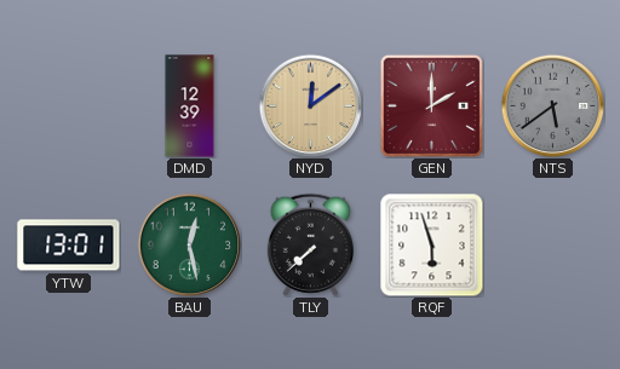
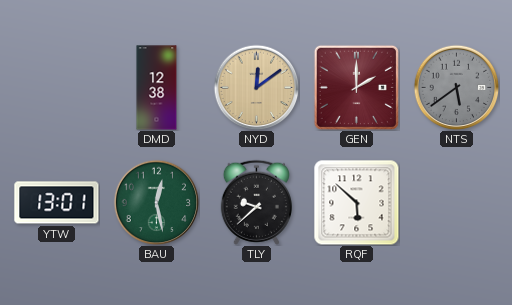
DMD: 12:39 -> 12:38 (157, 88)
TLY: 7:38 -> 9:38 (256, 202)
RQF: 5:57 -> 5:52 (357, 203)
